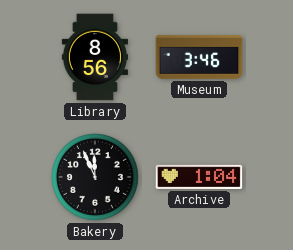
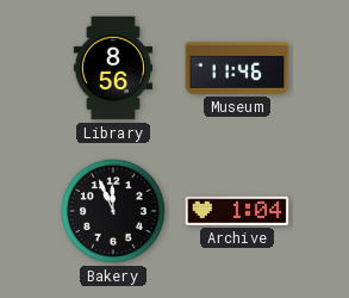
Museum: 3:46 -> 11:46 (237, 68)
